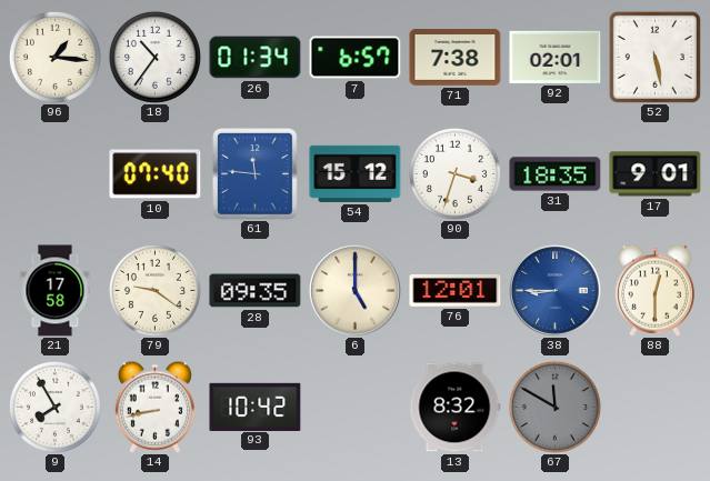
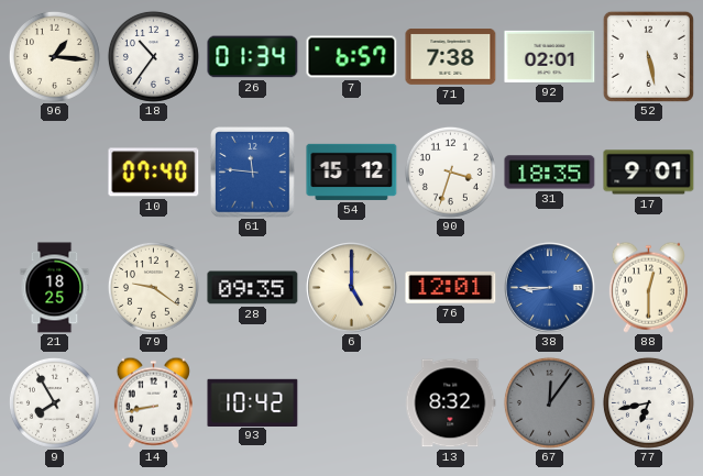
21: 17:58 -> 18:25 (55, 288)
67: 11:50 -> 12:06 (549, 402)
77: none -> 6:43 (648, 402)
